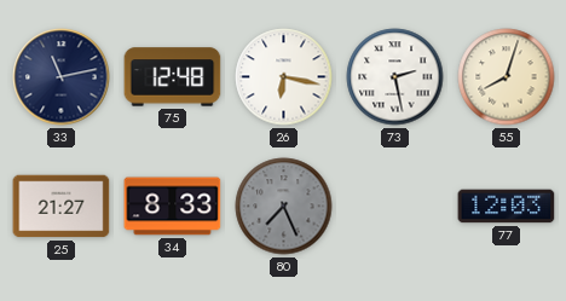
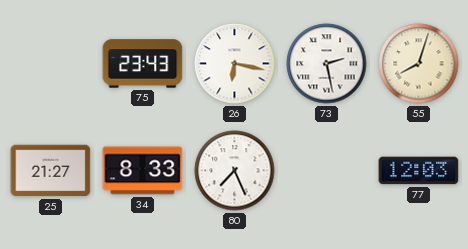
33: 11:13 -> none (62, 77)
75: 12:48 -> 23:43 (143, 64)
80 dial: grey -> white (235, 171)
